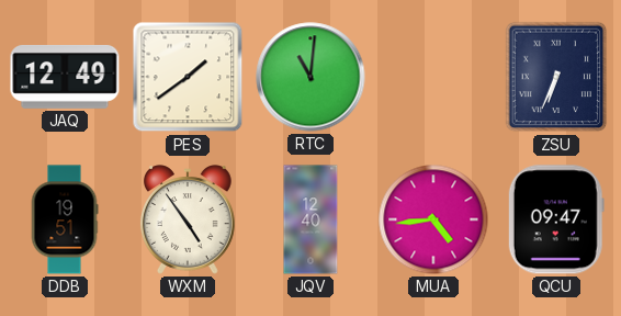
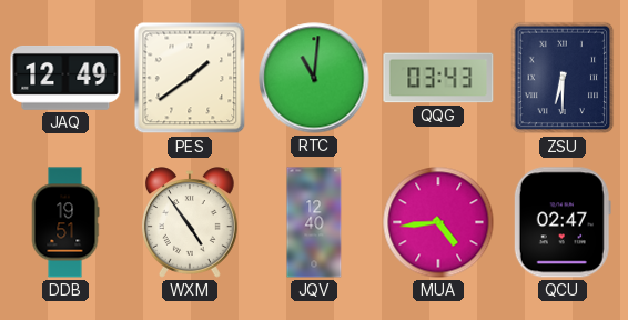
QQG: none -> 03:43 (438, 78)
ZSU: 6:34 -> 6:30 (563, 78)
QCU: 09:47 -> 02:47 (563, 222)
